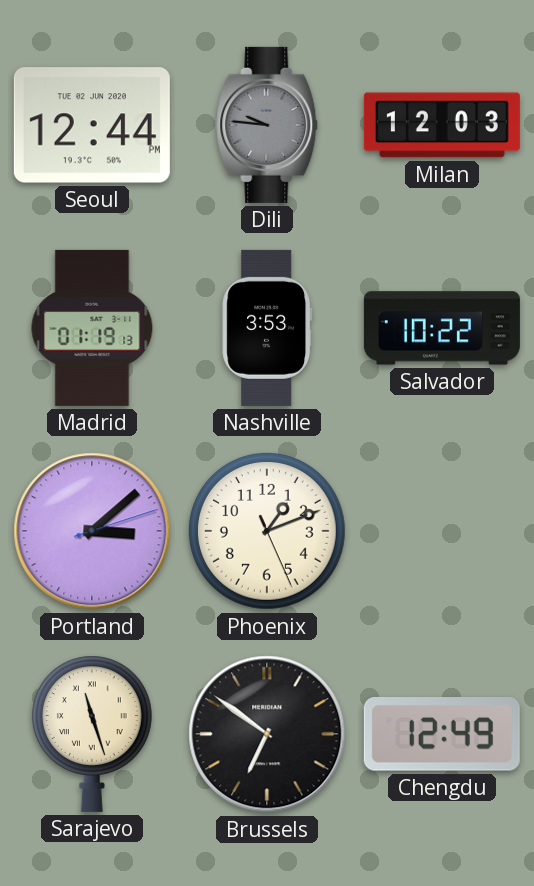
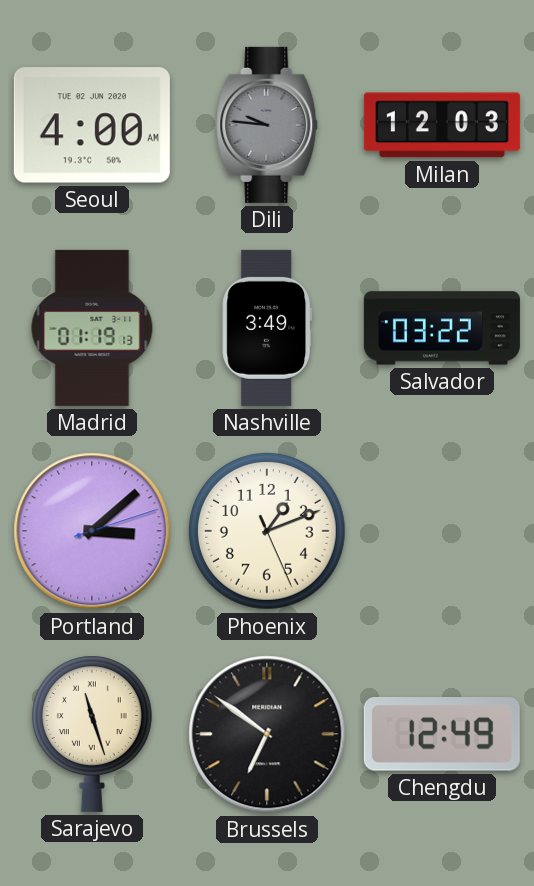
Seoul: 12:44 -> 4:00 (92, 125)
Nashville: 3:53 -> 3:49 (266, 328)
Salvador: 10:22 -> 03:22 (442, 328)
